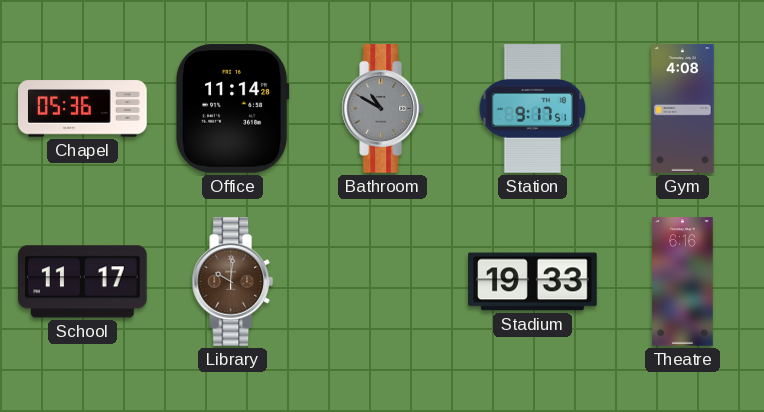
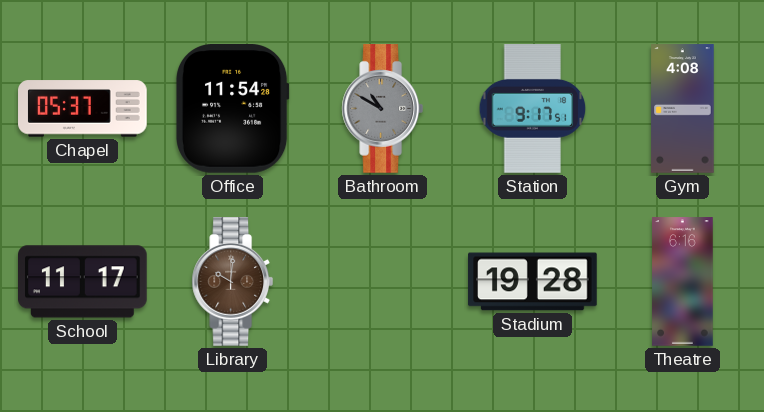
Chapel: 05:36 -> 05:37 (83, 109)
Office: 11:14 -> 11:54 (232, 109)
Stadium: 19:33 -> 19:28 (533, 282)
